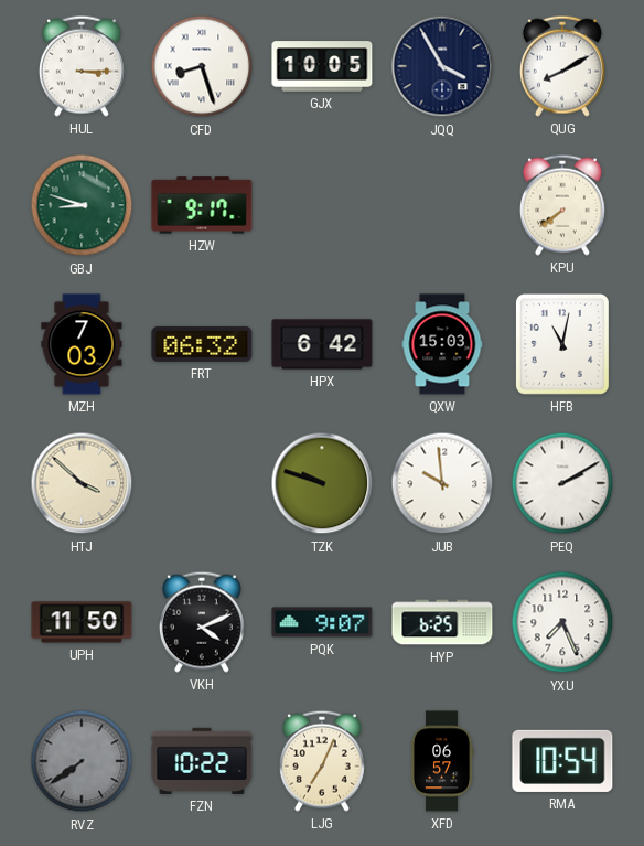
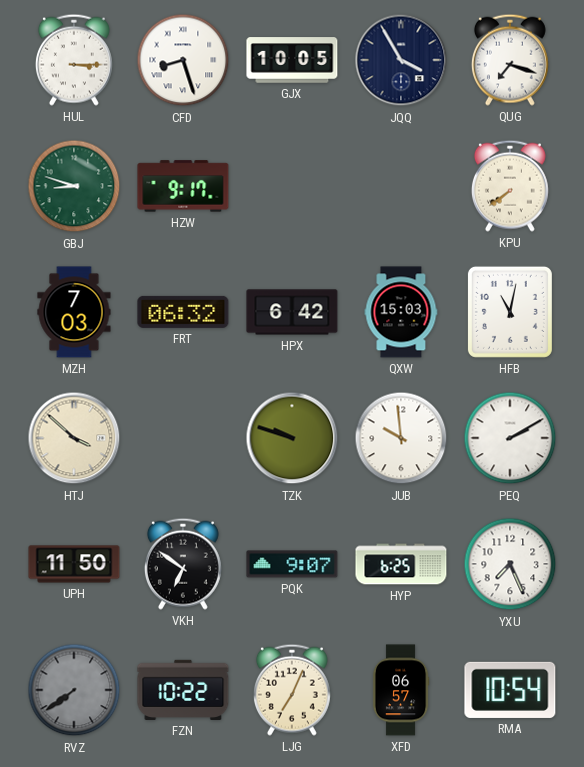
QUG: 8:10 -> 7:18 (510, 60)
VKH: 4:11 -> 6:51 (183, 564)
